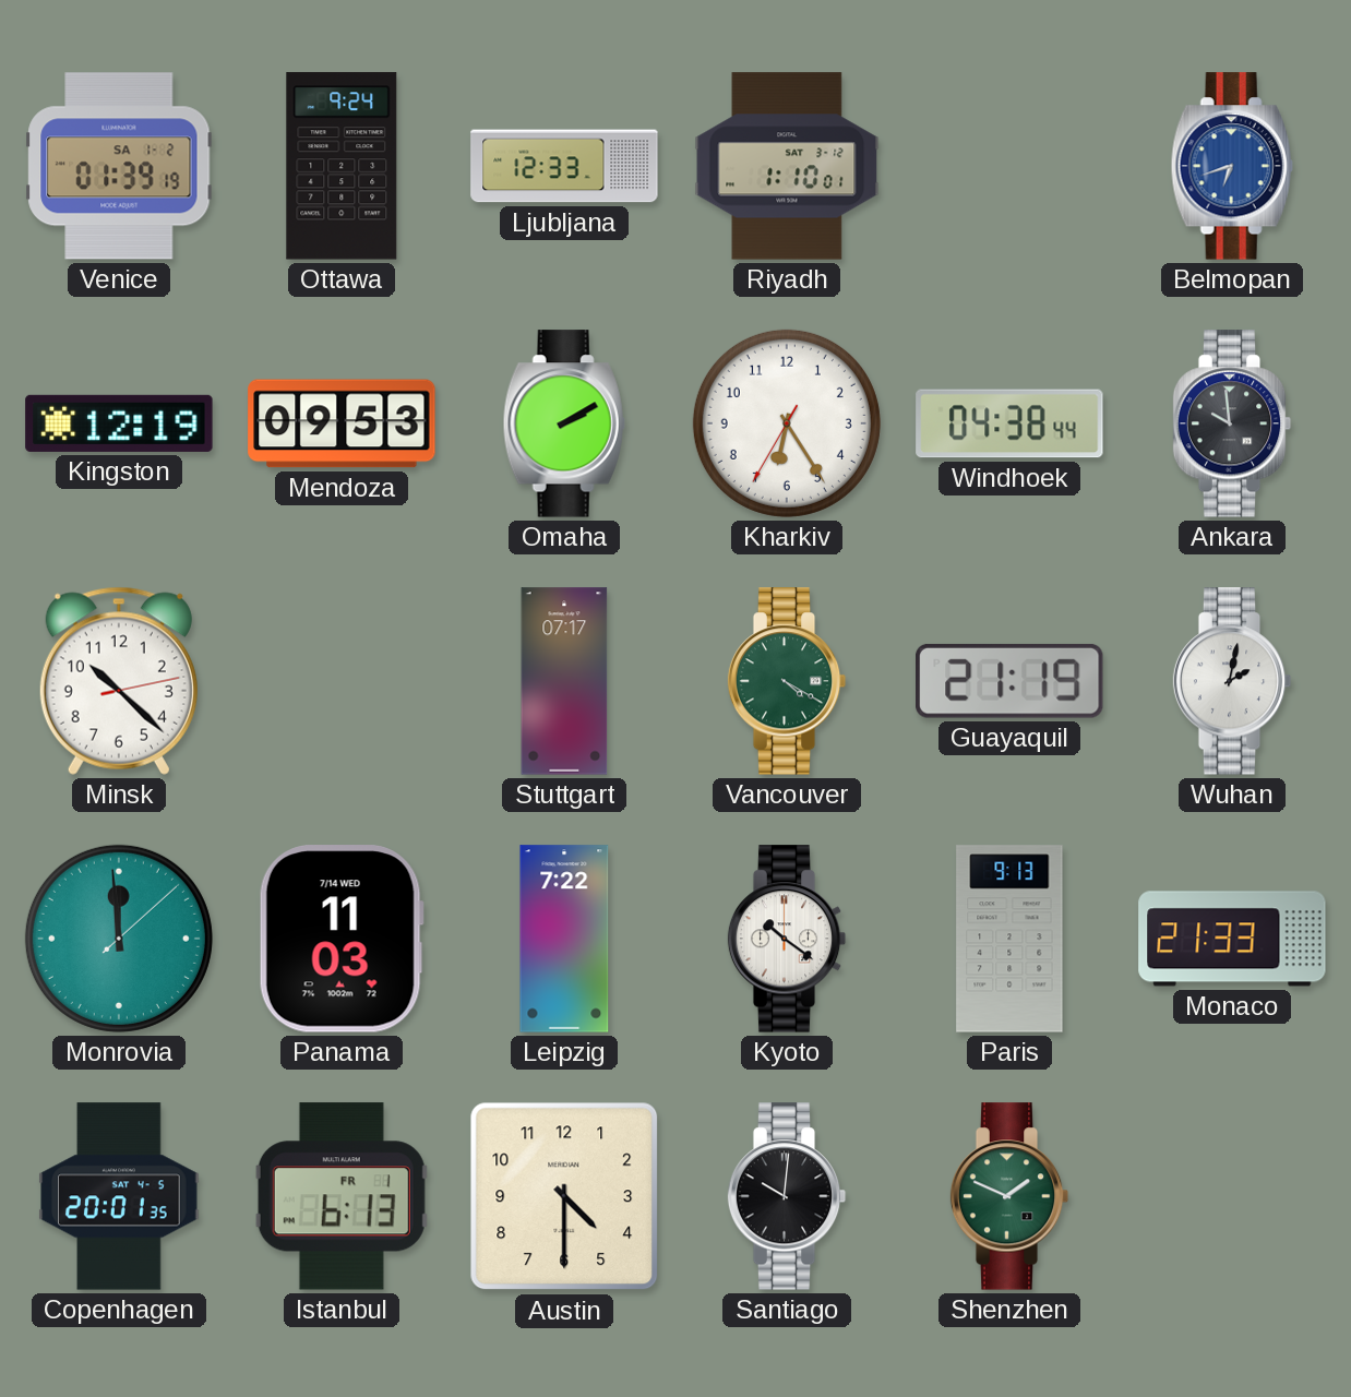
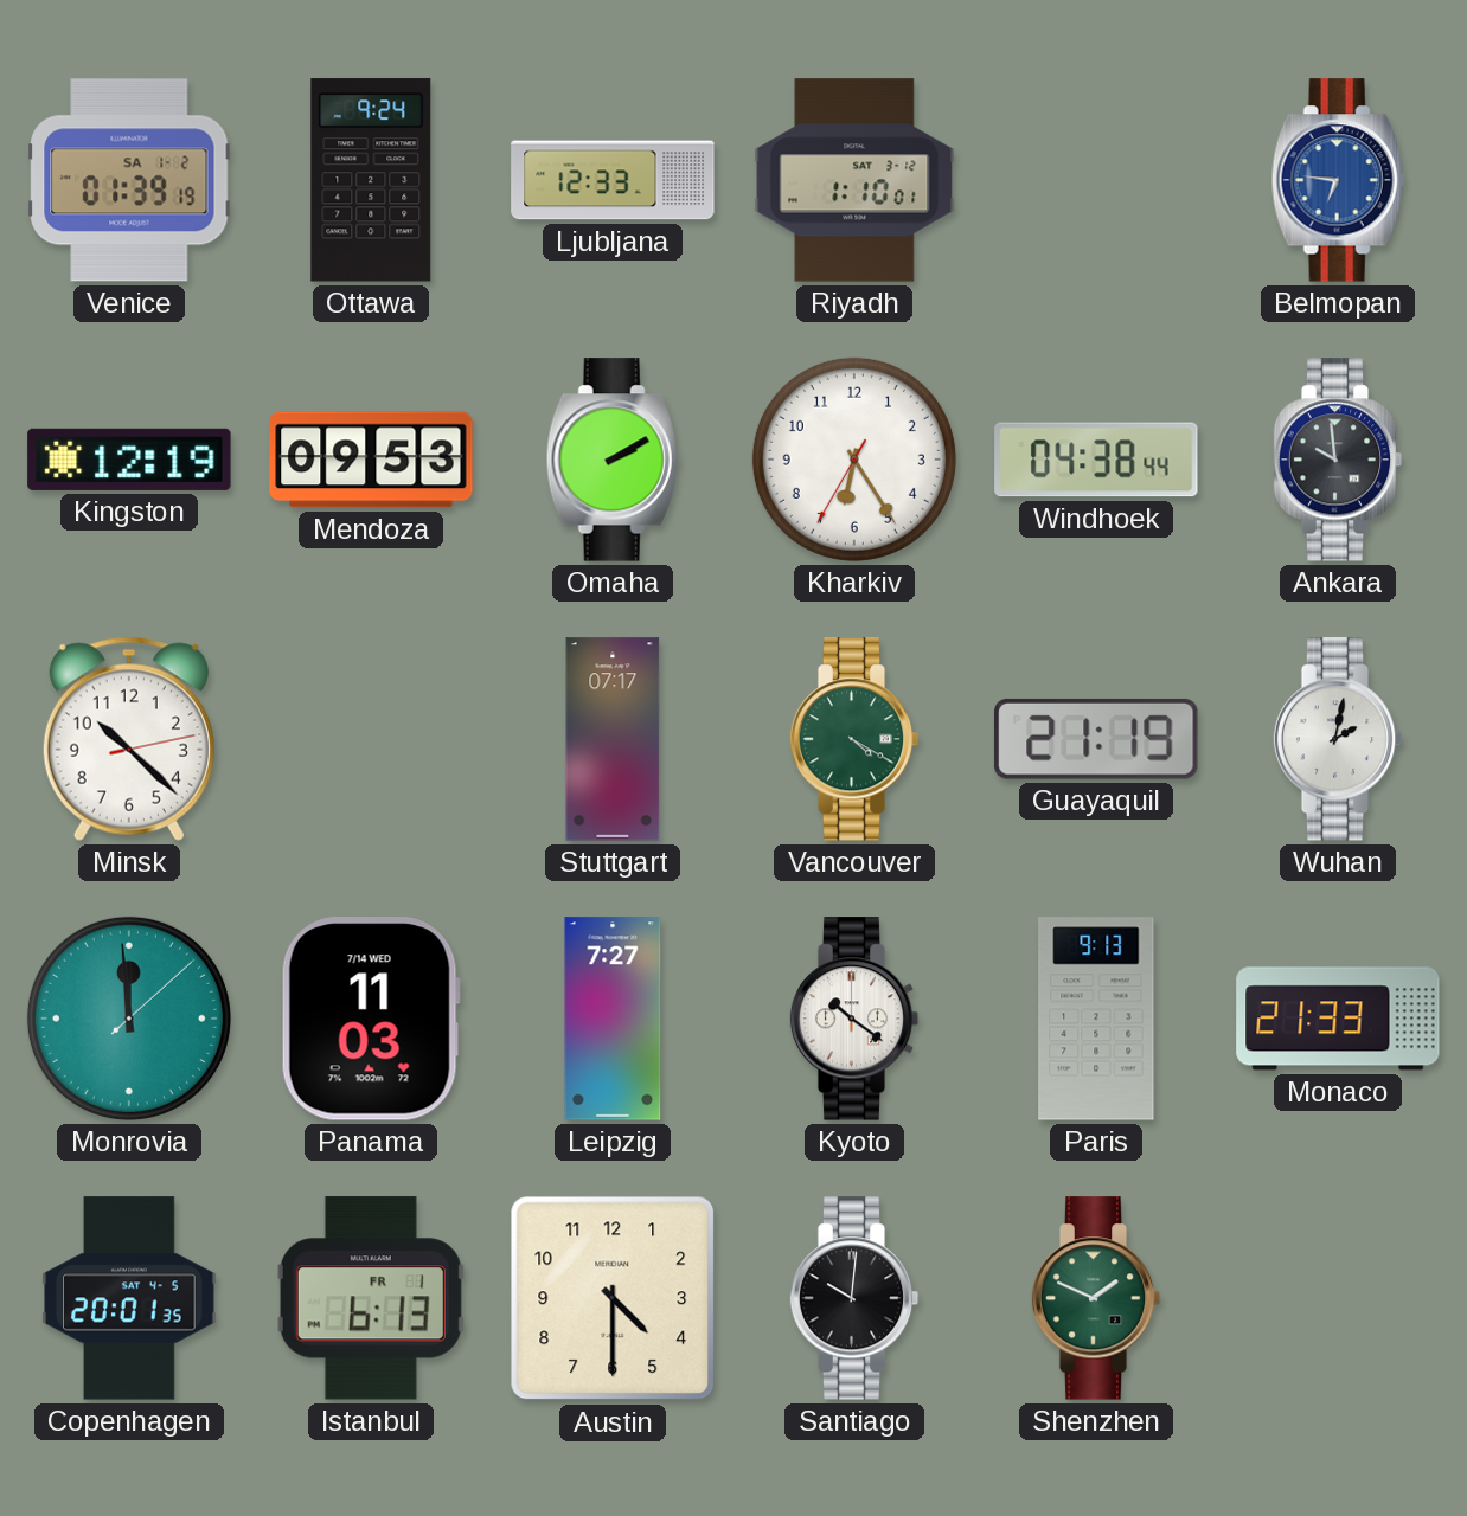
Belmopan: 6:42 -> 6:46 (1338, 180)
Leipzig: 7:22 -> 7:27 (613, 1019)
